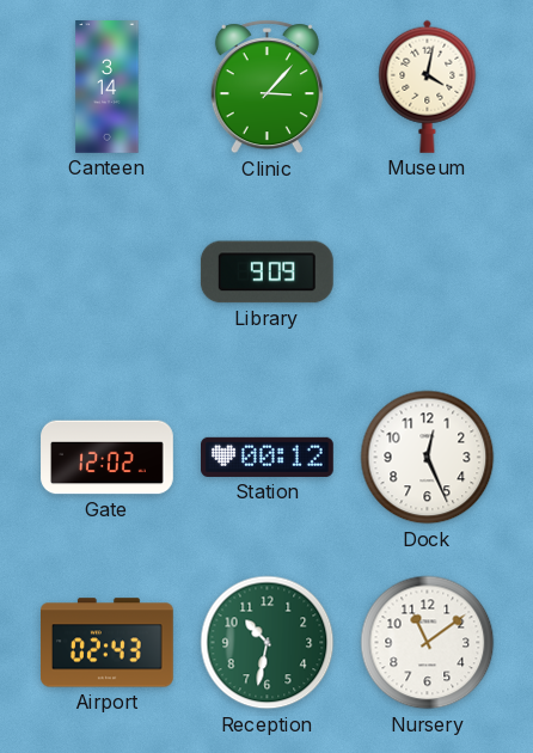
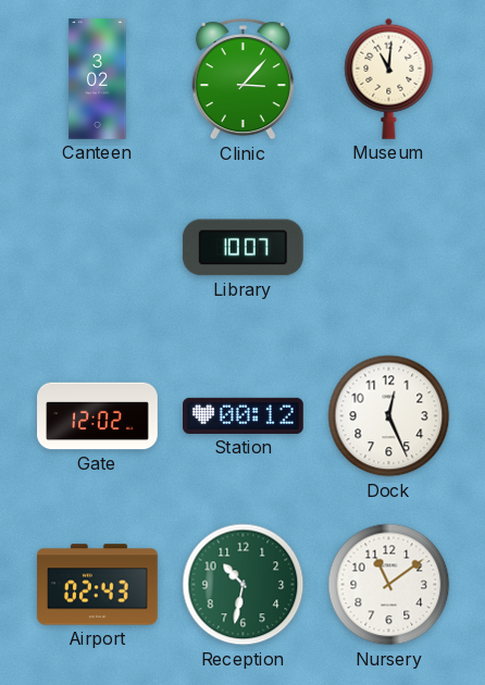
Canteen: 3:14 -> 3:02 (98, 79)
Museum: 4:02 -> 11:01 (389, 78)
Library: 9:09 -> 10:07 (242, 248)
